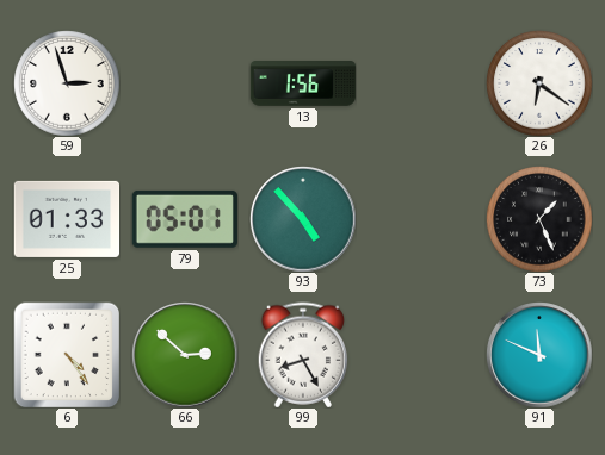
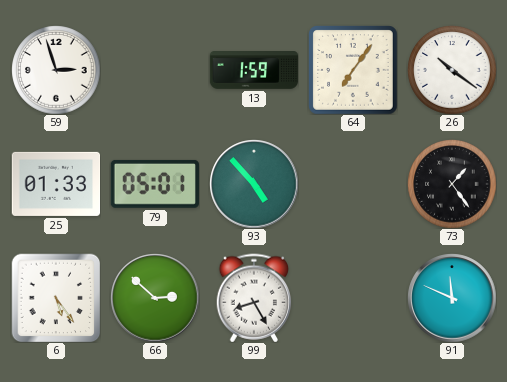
13: 1:56 -> 1:59 (254, 71)
64: none -> 7:06 (353, 70)
26: 6:21 -> 10:21 (452, 70)
73: 1:26 -> 1:24 (452, 184)
6: 4:24 -> 5:24 (56, 298)
